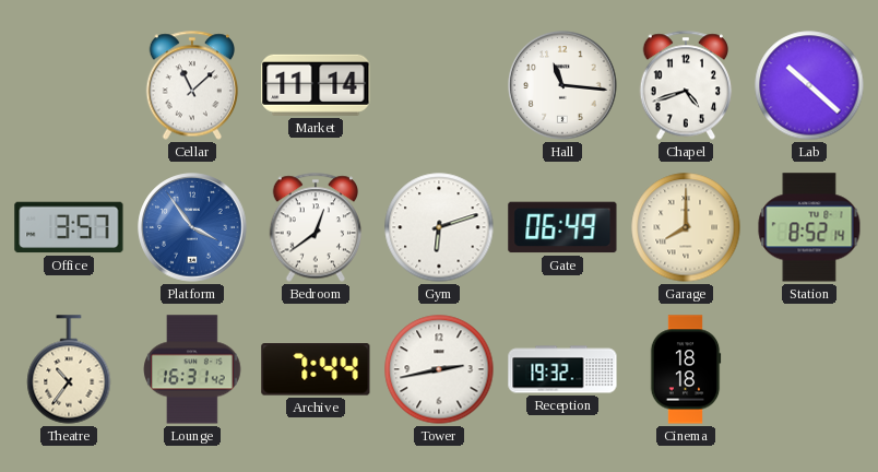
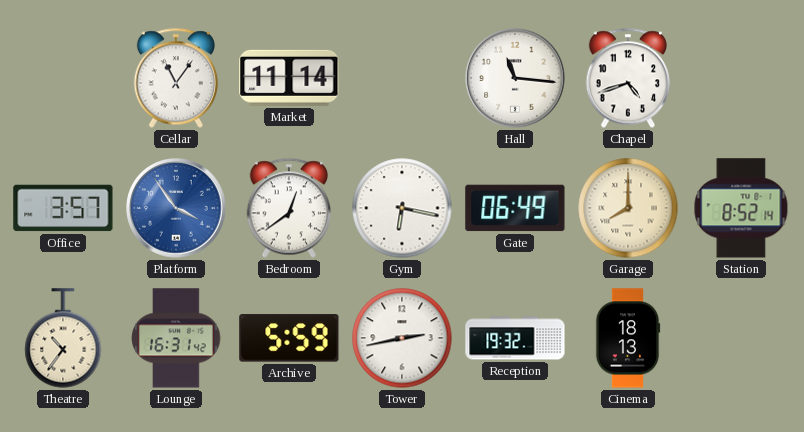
Cellar: 11:08 -> 11:06 (176, 78)
Lab: 10:22 -> none (809, 85)
Gym: 6:12 -> 6:17 (402, 208)
Archive: 7:44 -> 5:59 (289, 338)
Cinema: 18:18 -> 18:13 (628, 338)
